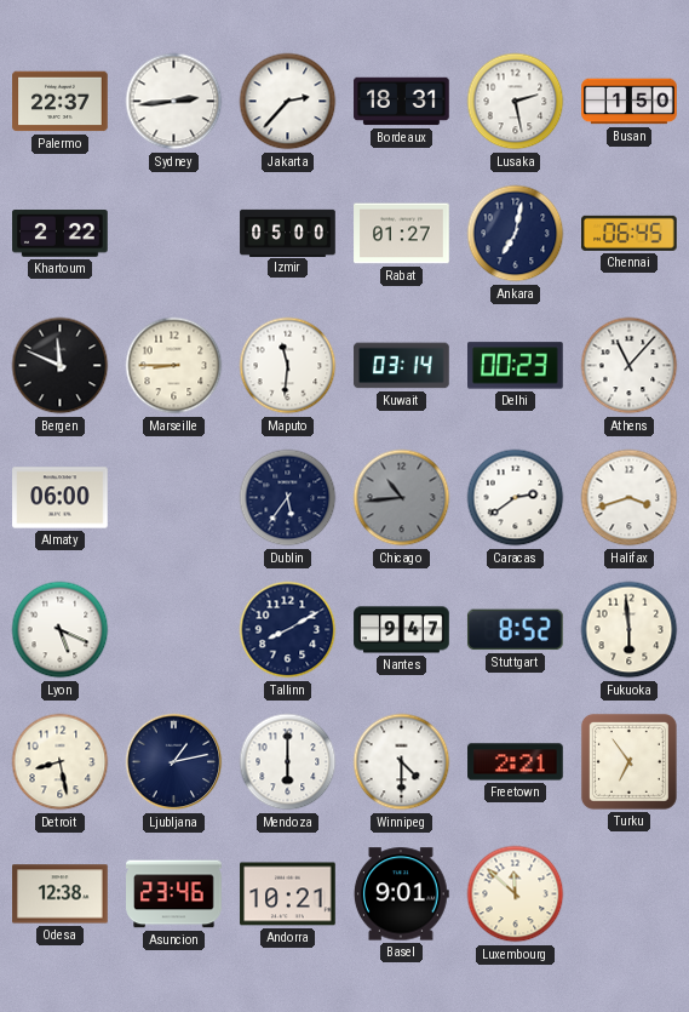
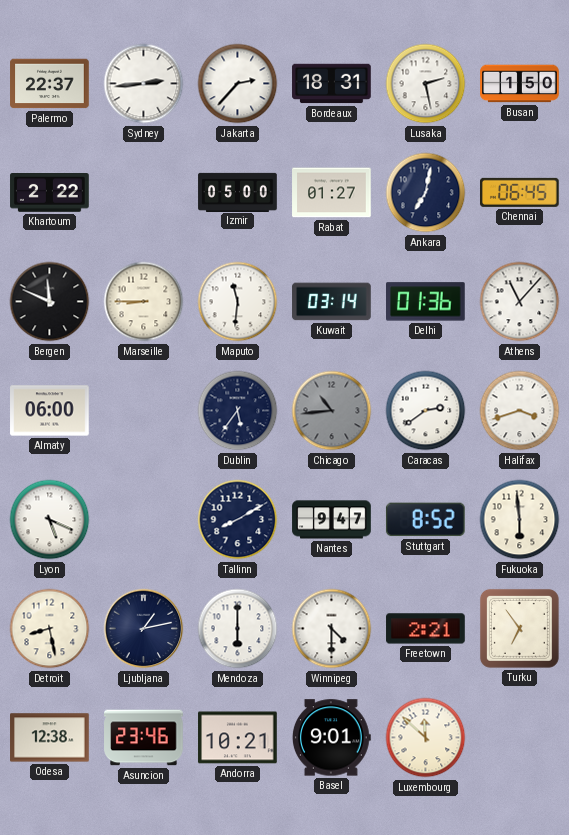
Delhi: 00:23 -> 01:36 (426, 302)
